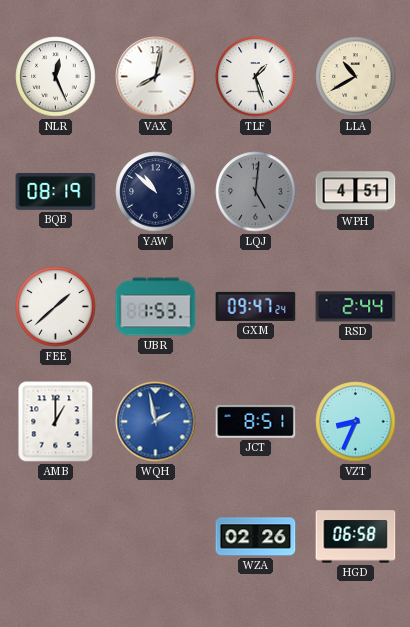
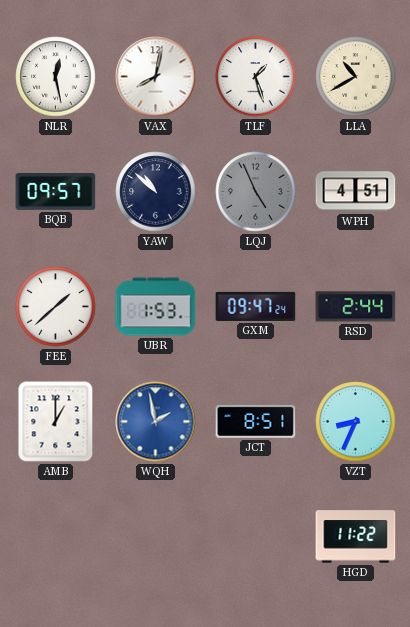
NLR: 12:26 -> 12:28 (56, 77)
BQB: 08:19 -> 09:57 (56, 191)
LQJ: 5:01 -> 4:56 (256, 192)
WZA: 02:26 -> none (256, 537)
HGD: 06:58 -> 11:22 (356, 537)
